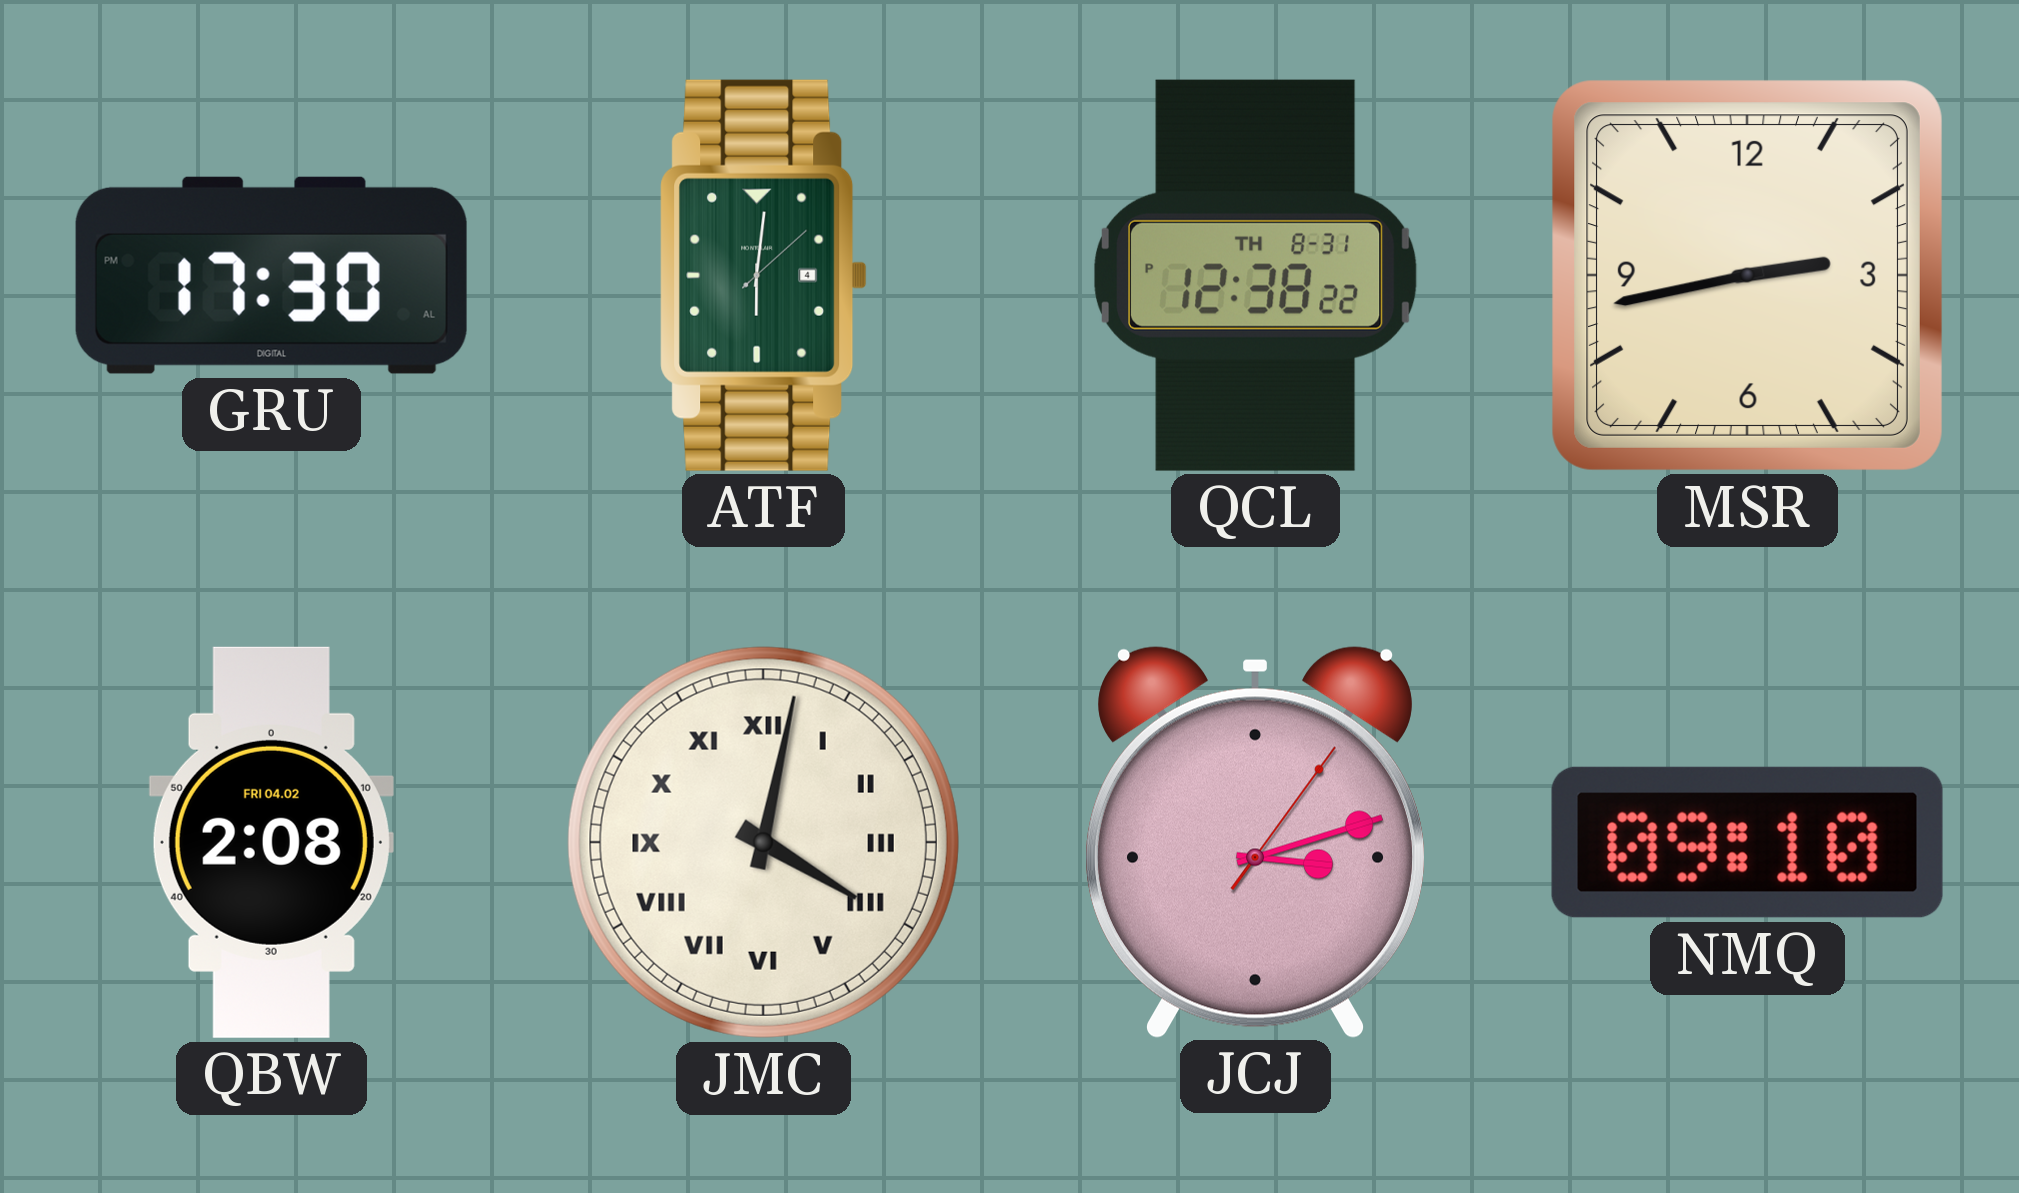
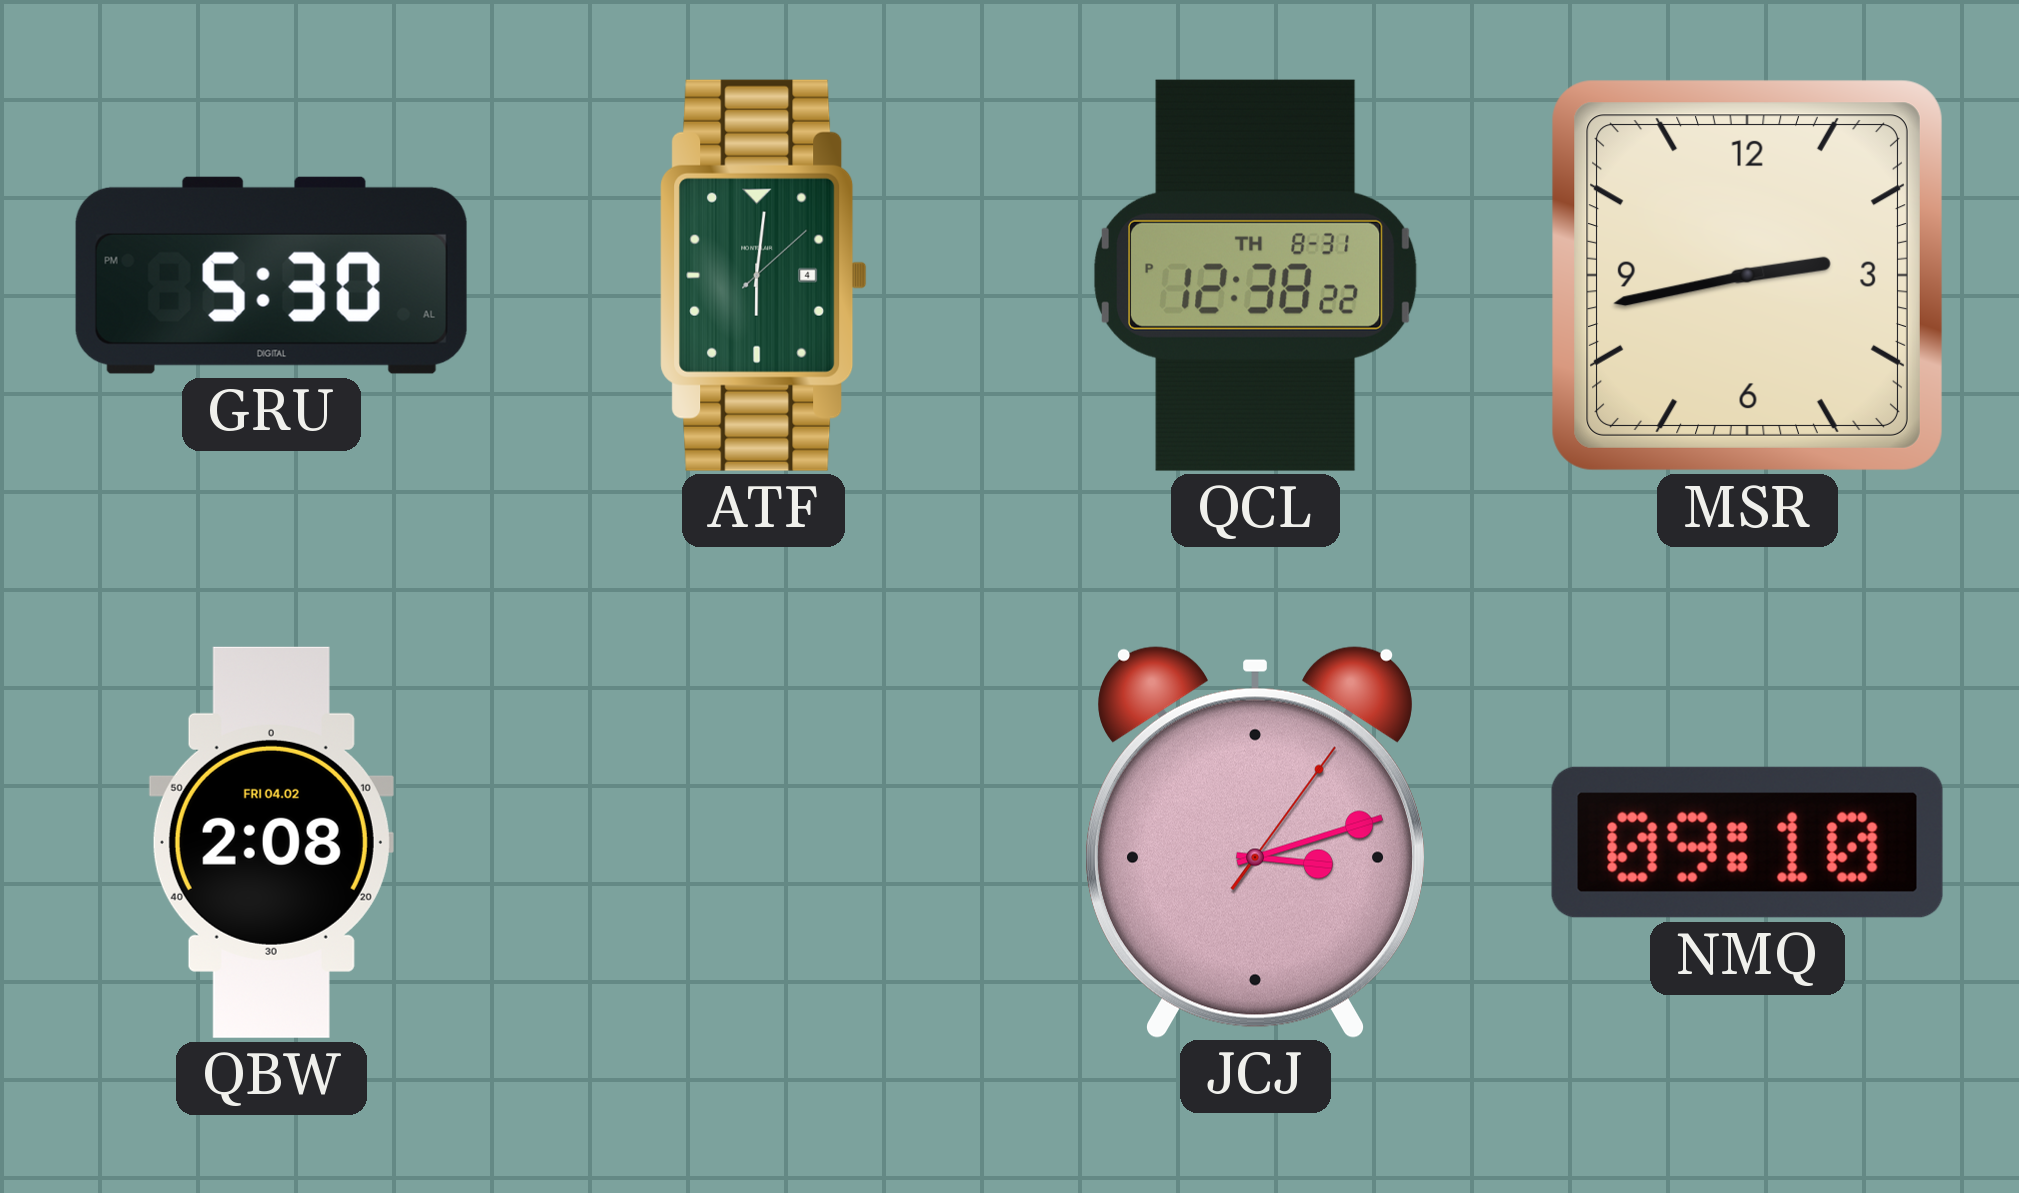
GRU: 17:30 -> 5:30 (271, 275)
JMC: 4:02 -> none (763, 842)
